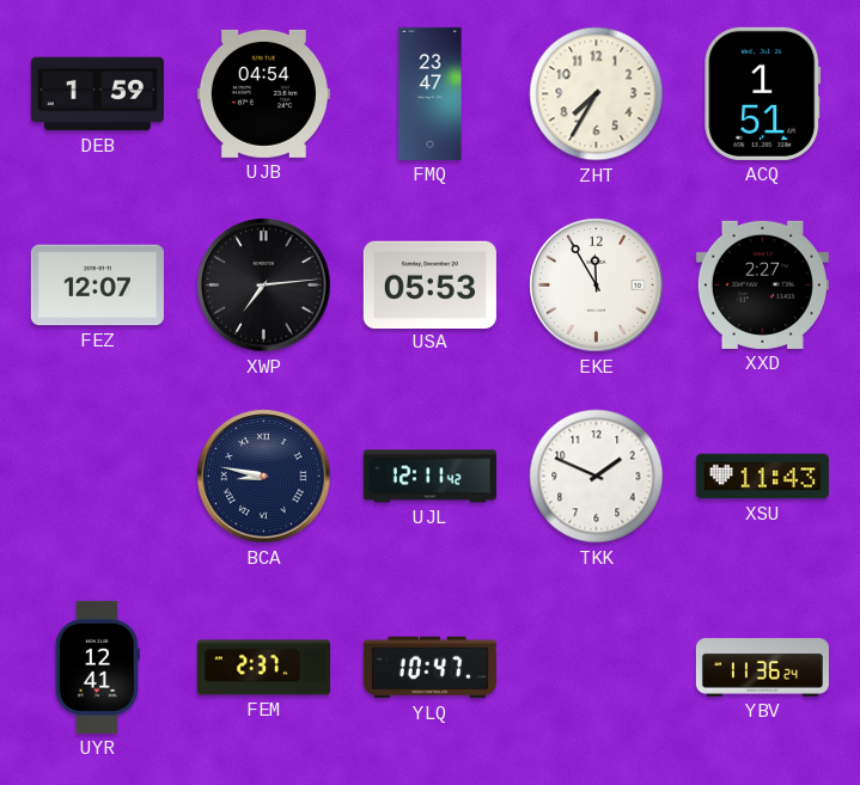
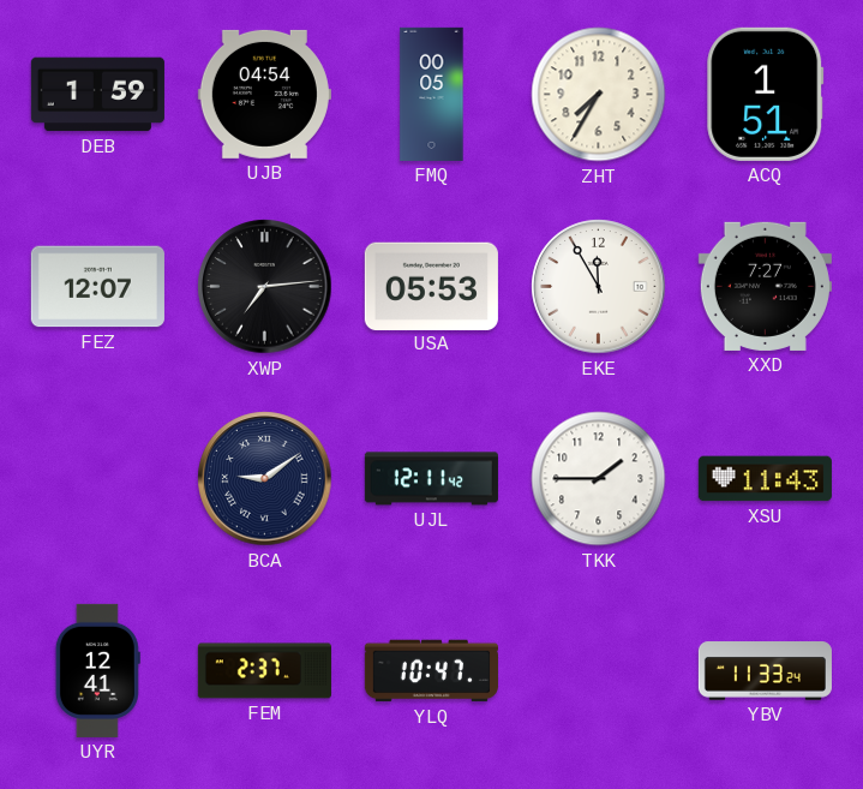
FMQ: 23:47 -> 00:05 (432, 94)
XXD: 2:27 -> 7:27 (765, 286)
BCA: 8:47 -> 9:09 (265, 479)
TKK: 1:49 -> 1:45 (599, 479)
YBV: 11:36 -> 11:33 (765, 671)
